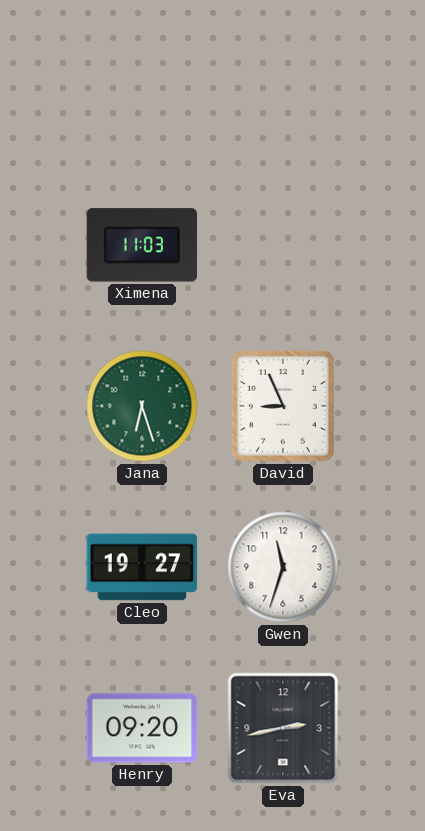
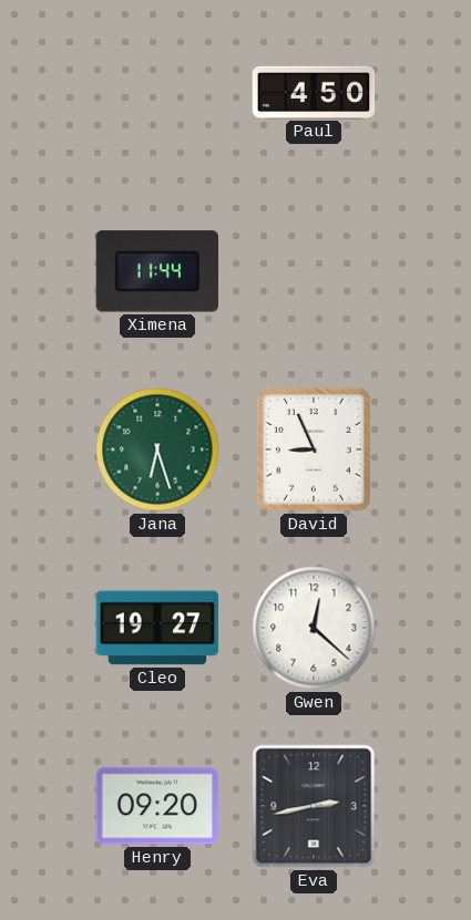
Paul: none -> 4:50 (314, 92)
Ximena: 11:03 -> 11:44 (157, 271)
Gwen: 11:33 -> 12:22 (314, 628)
